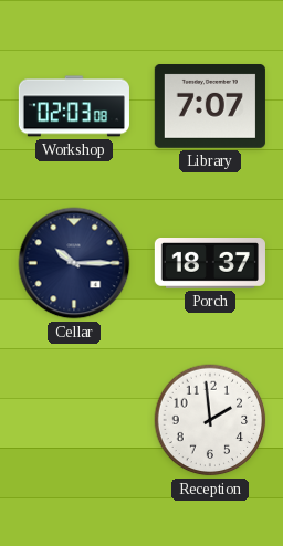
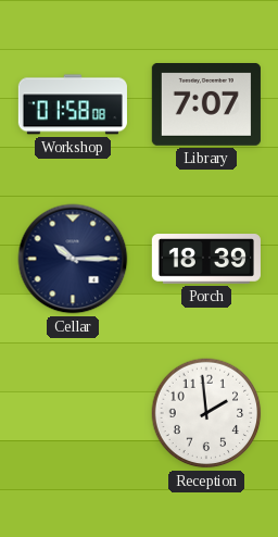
Workshop: 02:03 -> 01:58 (73, 104)
Porch: 18:37 -> 18:39 (206, 260)
